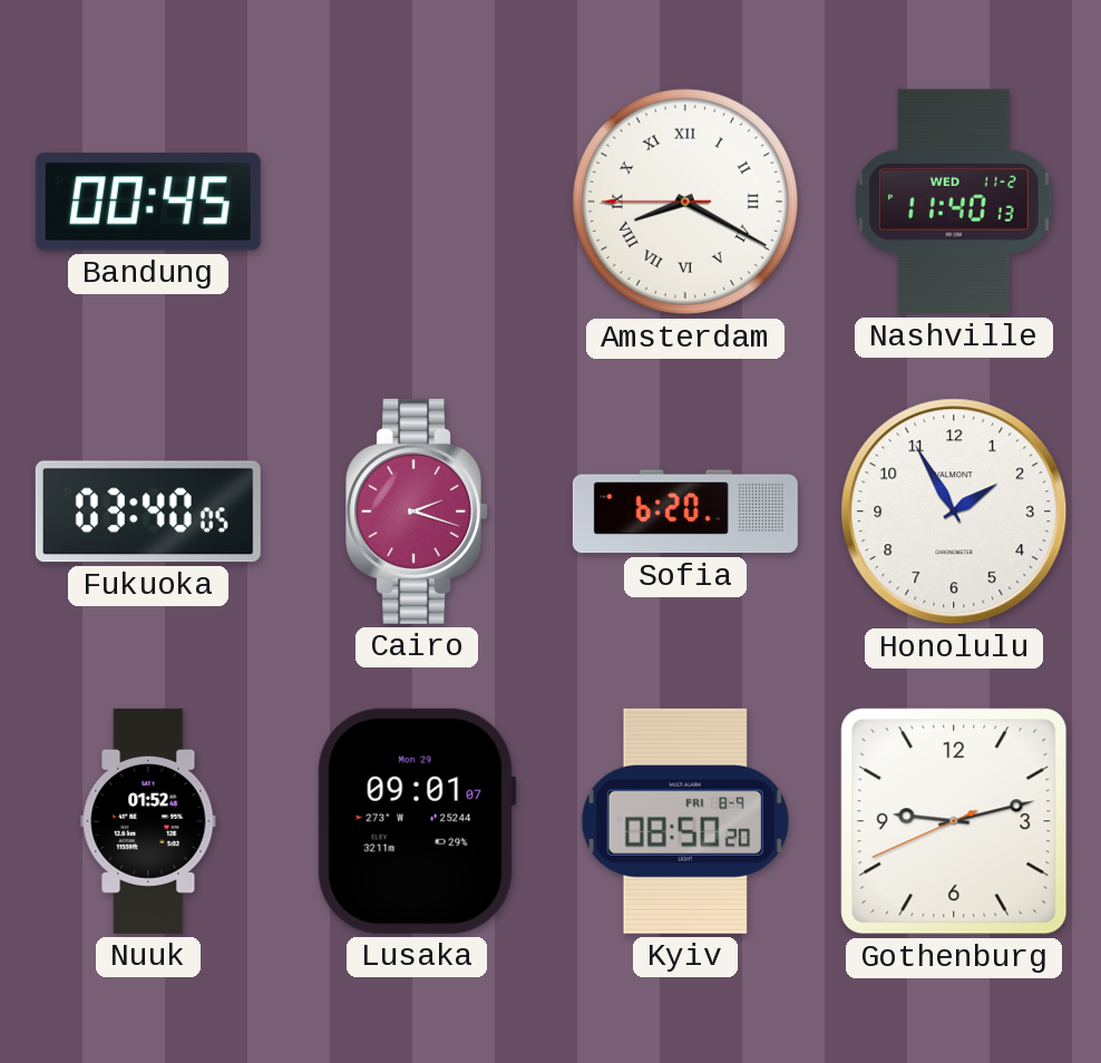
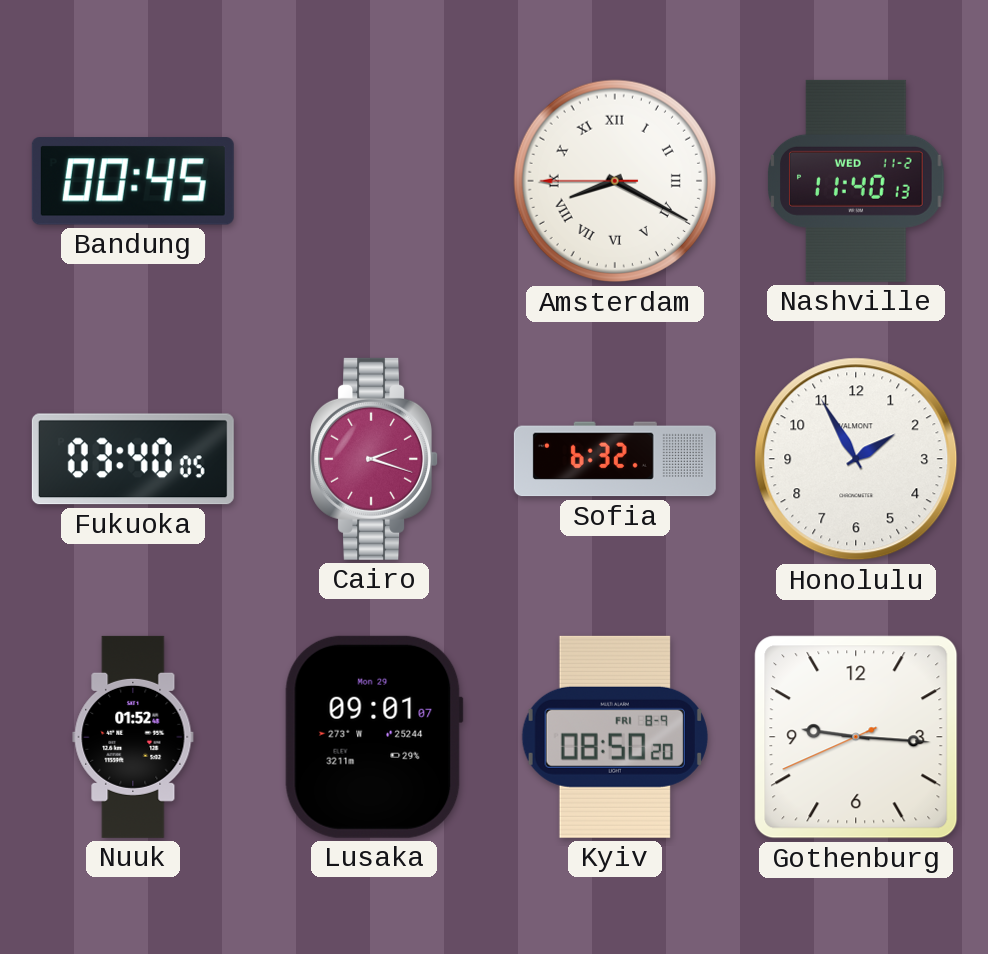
Sofia: 6:20 -> 6:32 (615, 459)
Gothenburg: 9:12 -> 9:15 (856, 737)
